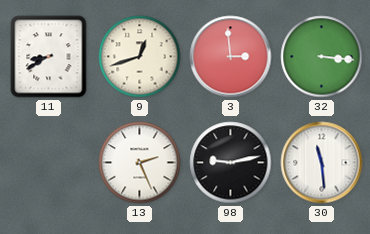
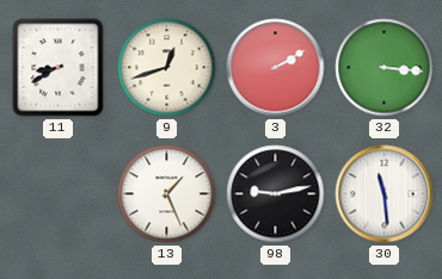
3: 2:59 -> 2:10 (276, 68)
13: 2:26 -> 1:26 (167, 194)
